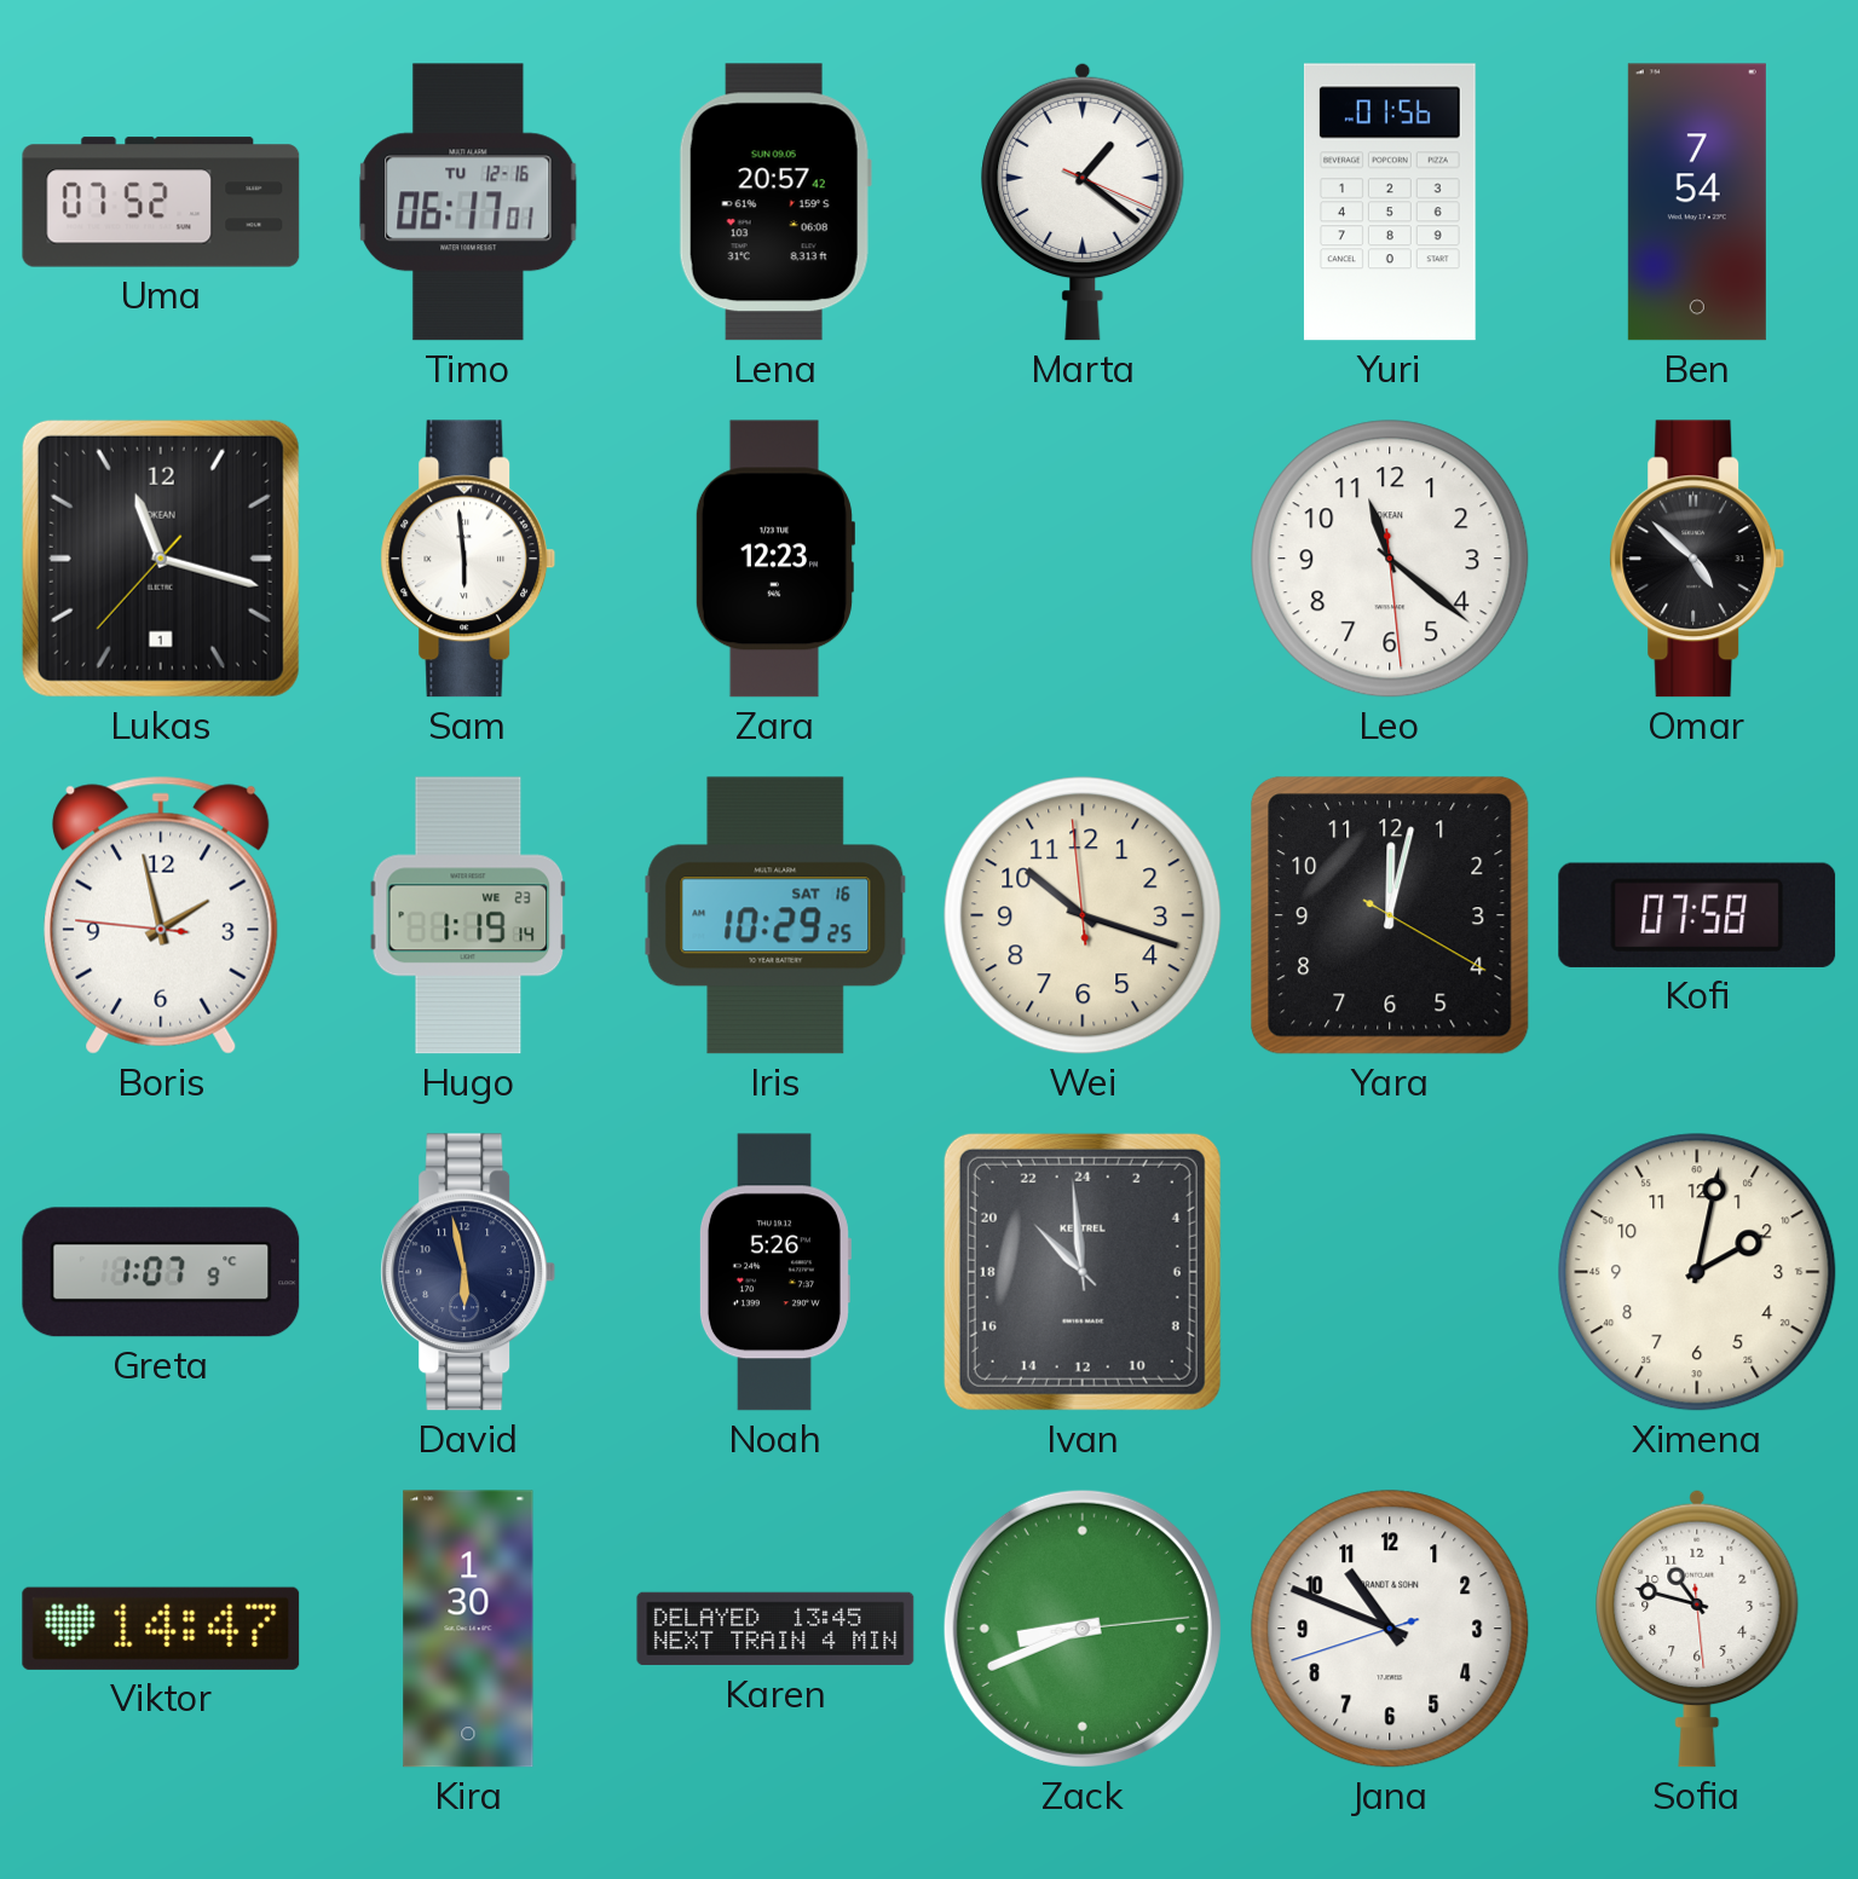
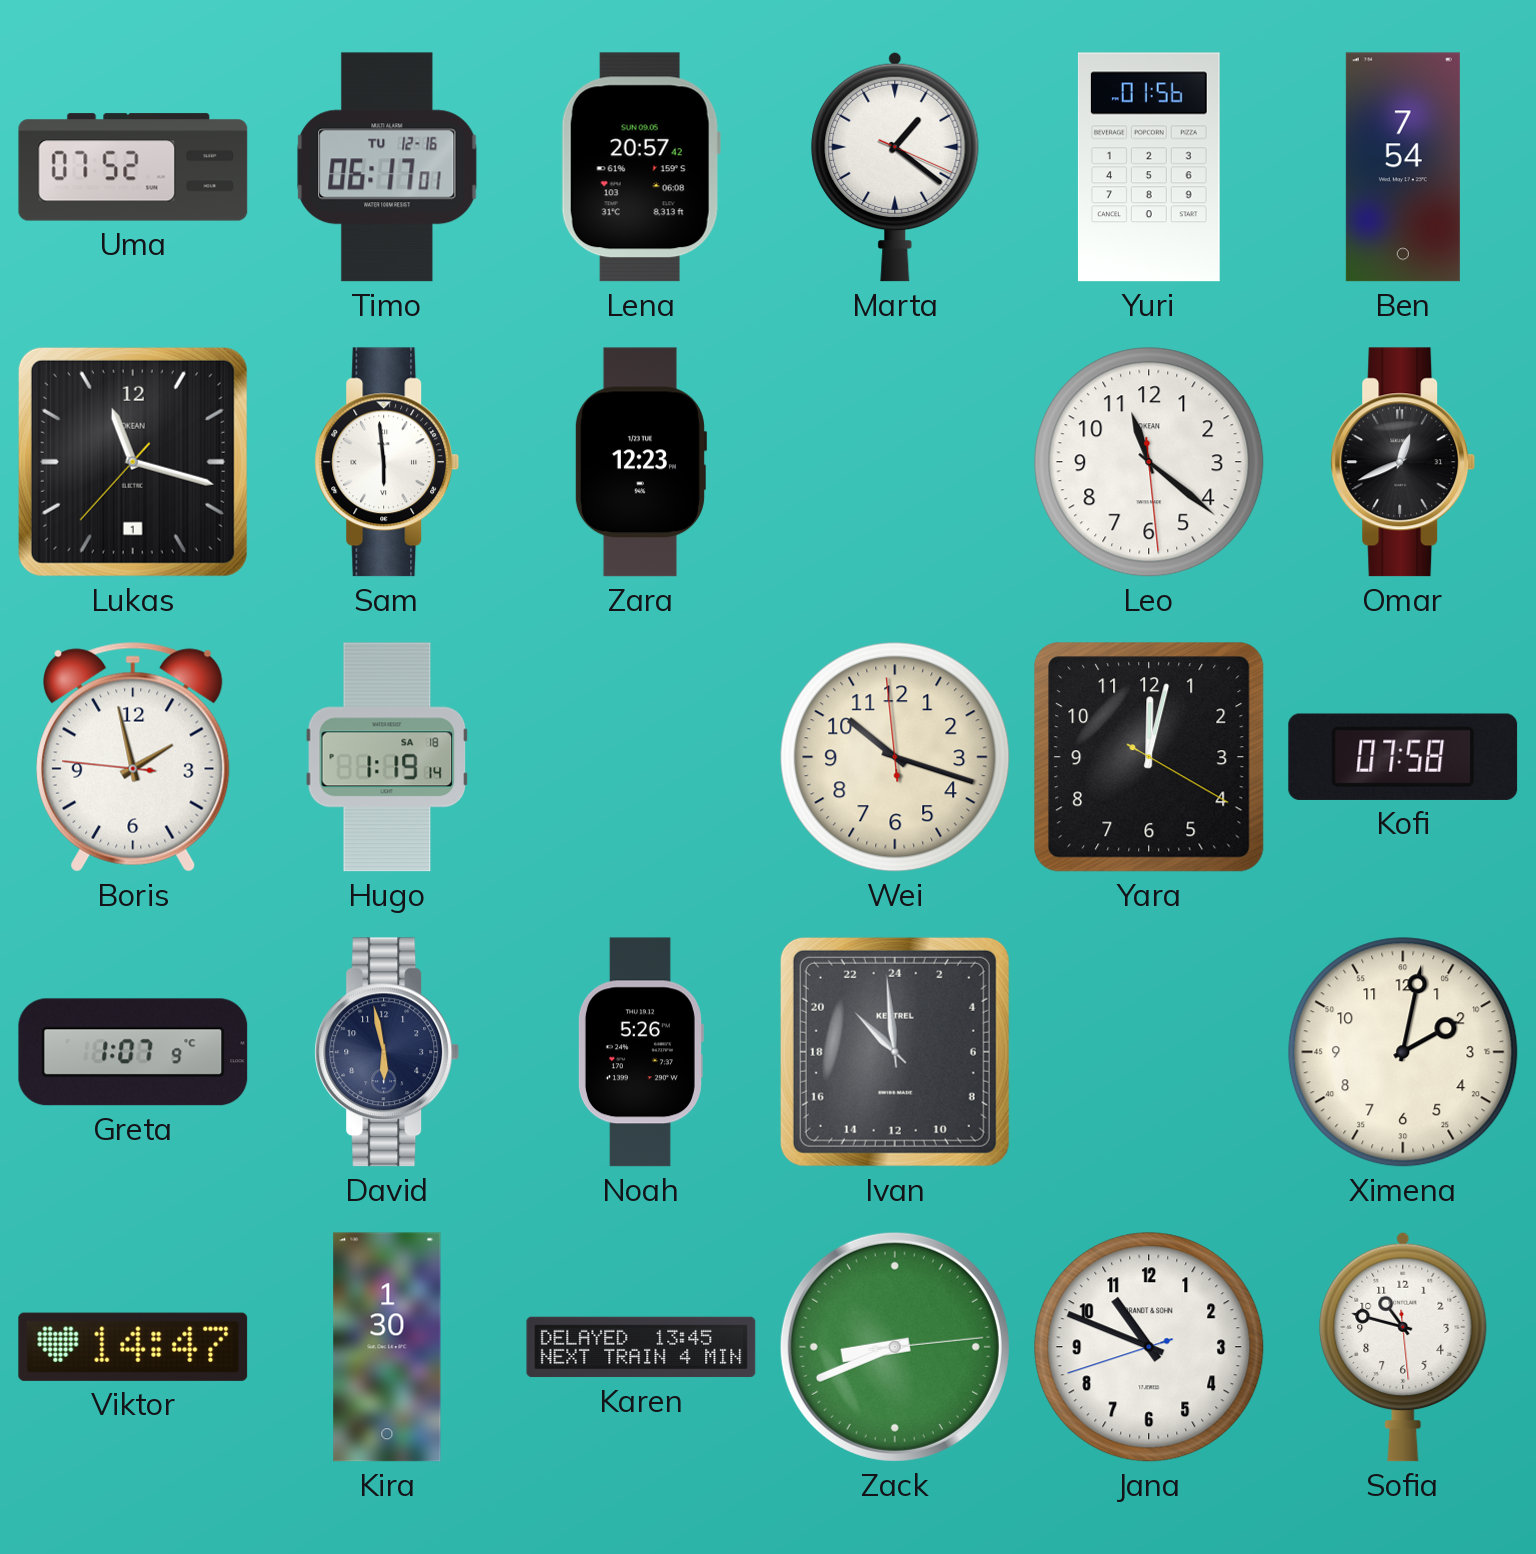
Omar: 4:52 -> 12:41 (1403, 462)
Hugo date: WE 23 -> SA 18 (387, 757)
Iris: 10:29 -> none (775, 915)
